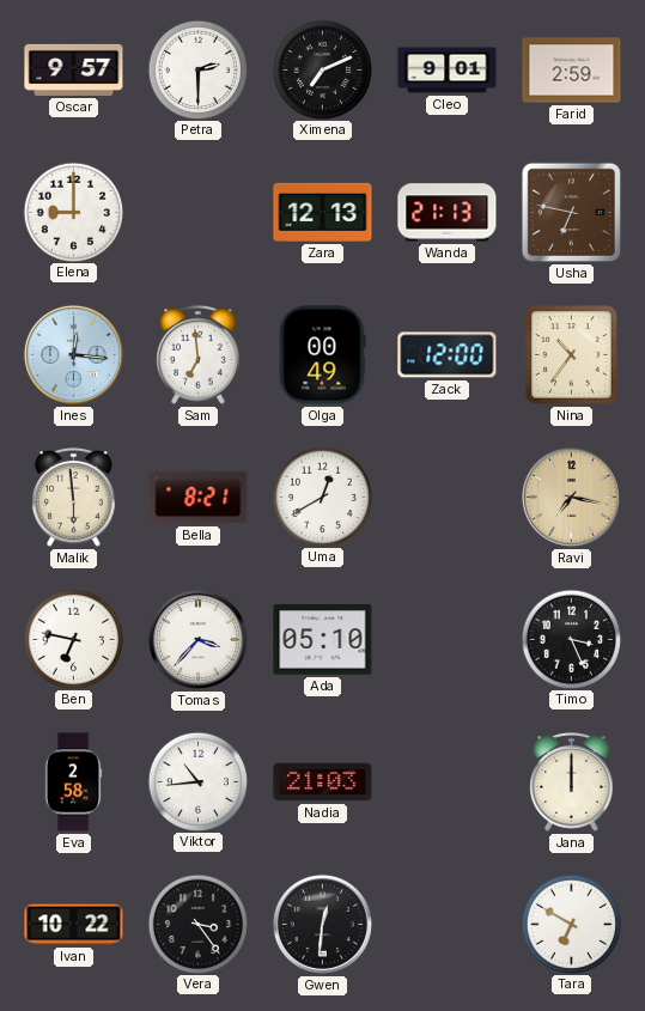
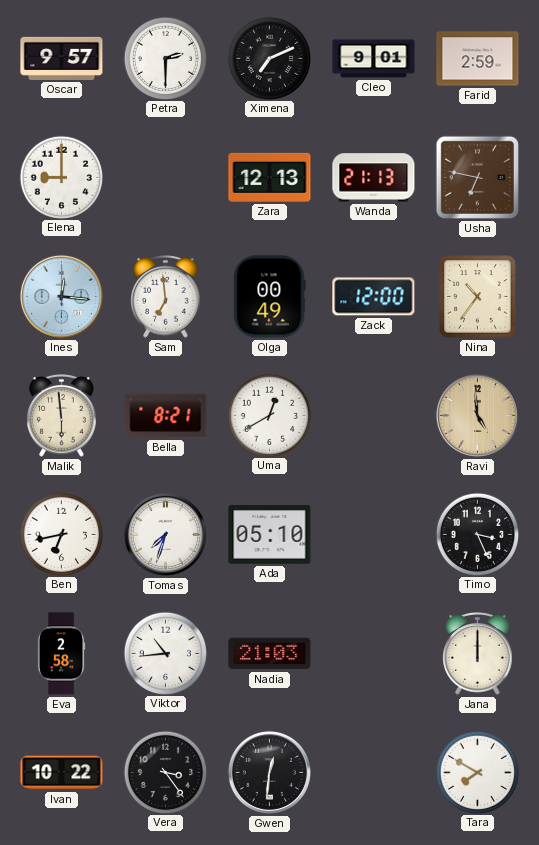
Ravi: 7:17 -> 4:59 (477, 415)
Ben: 6:47 -> 6:43 (61, 534)
Tomas: 3:37 -> 7:33 (165, 534)
Tara: 6:50 -> 7:50 (477, 772)
